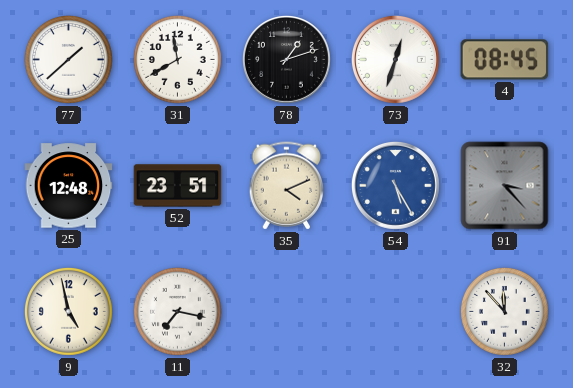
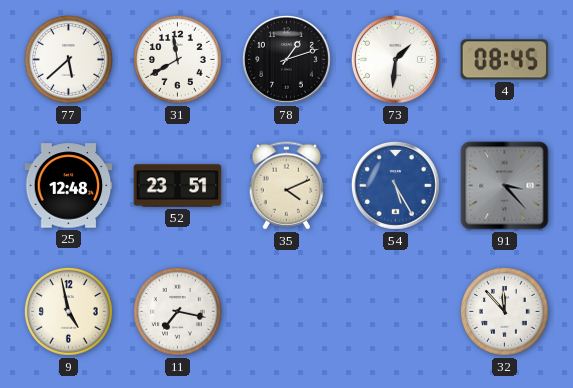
77: 1:38 -> 5:38 (68, 59)
73: 12:33 -> 1:31 (396, 60)
